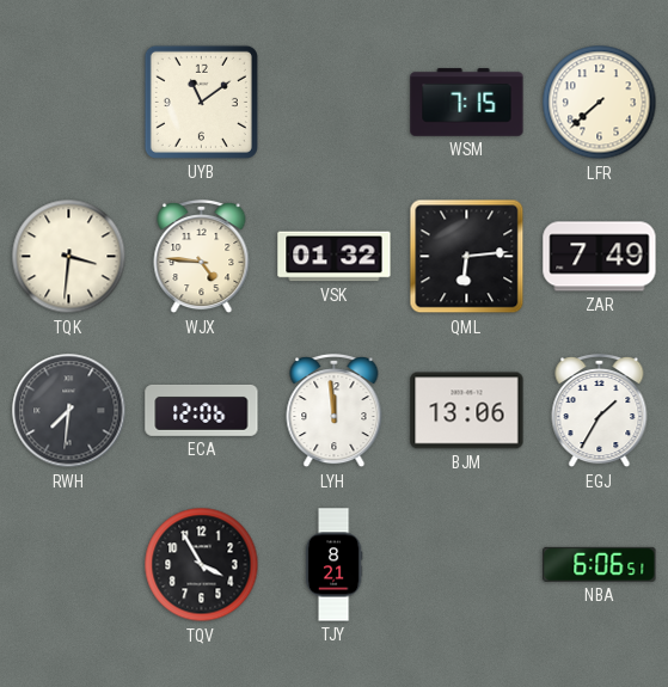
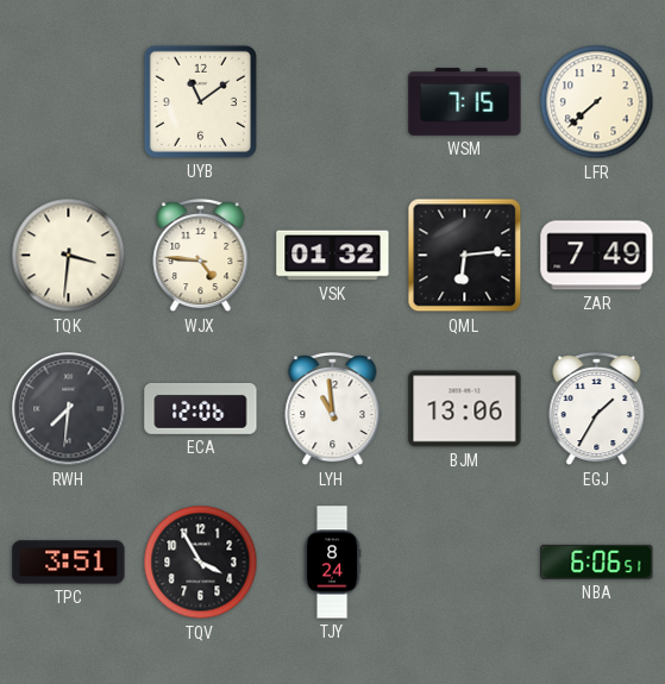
LYH: 11:59 -> 10:59 (333, 409)
TPC: none -> 3:51 (69, 563)
TJY: 8:21 -> 8:24 (332, 563)
